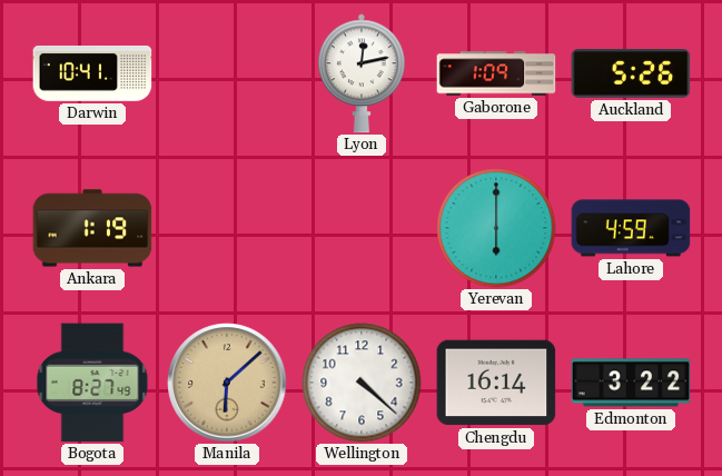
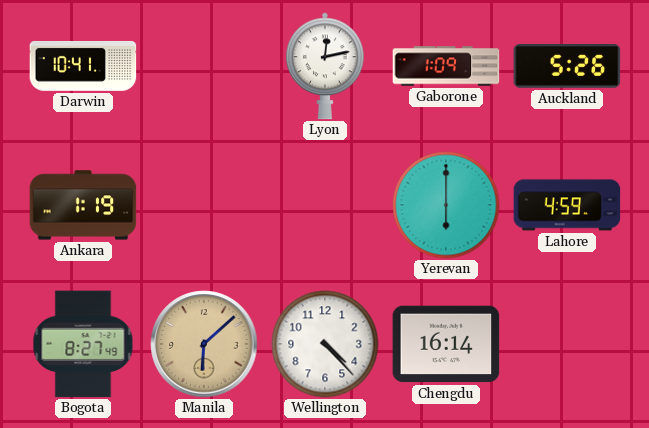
Wellington: 4:22 -> 4:23 (325, 344)
Edmonton: 3:22 -> none (631, 383)
